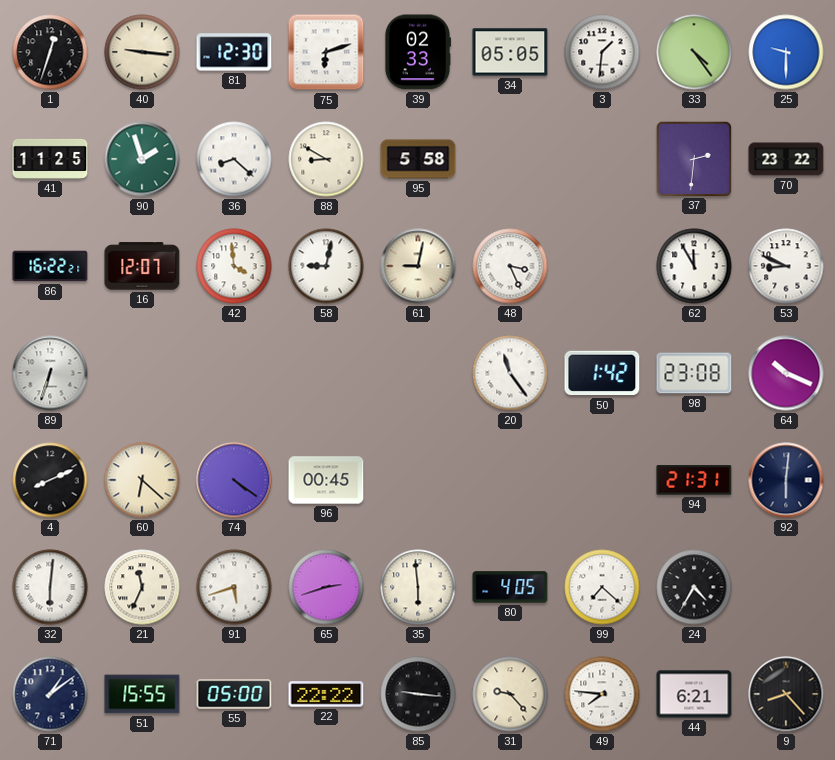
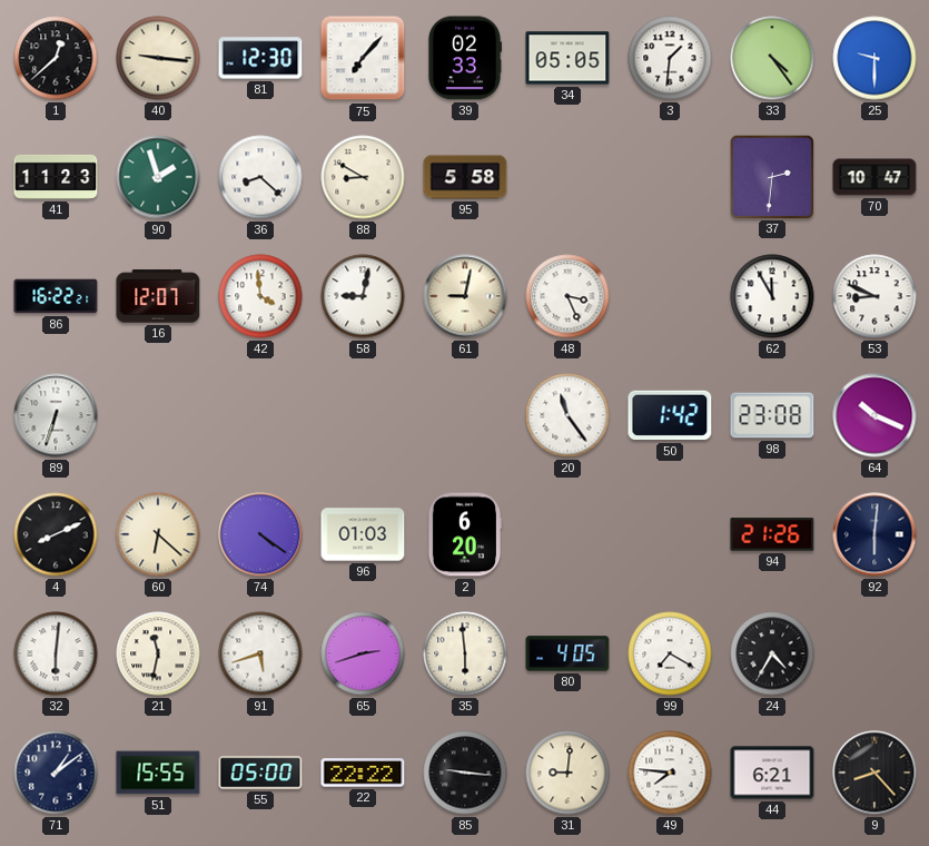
1: 12:33 -> 12:38 (56, 58)
75: 6:12 -> 7:07 (363, 58)
41: 11:25 -> 11:23 (56, 177)
70: 23:22 -> 10:47 (874, 177)
96: 00:45 -> 01:03 (363, 534)
2: none -> 6:20 (464, 534)
94: 21:31 -> 21:26 (772, 534)
21: 11:34 -> 11:32 (158, 653)
99: 7:22 -> 7:20 (670, 653)
31: 9:23 -> 9:01 (567, 773)
